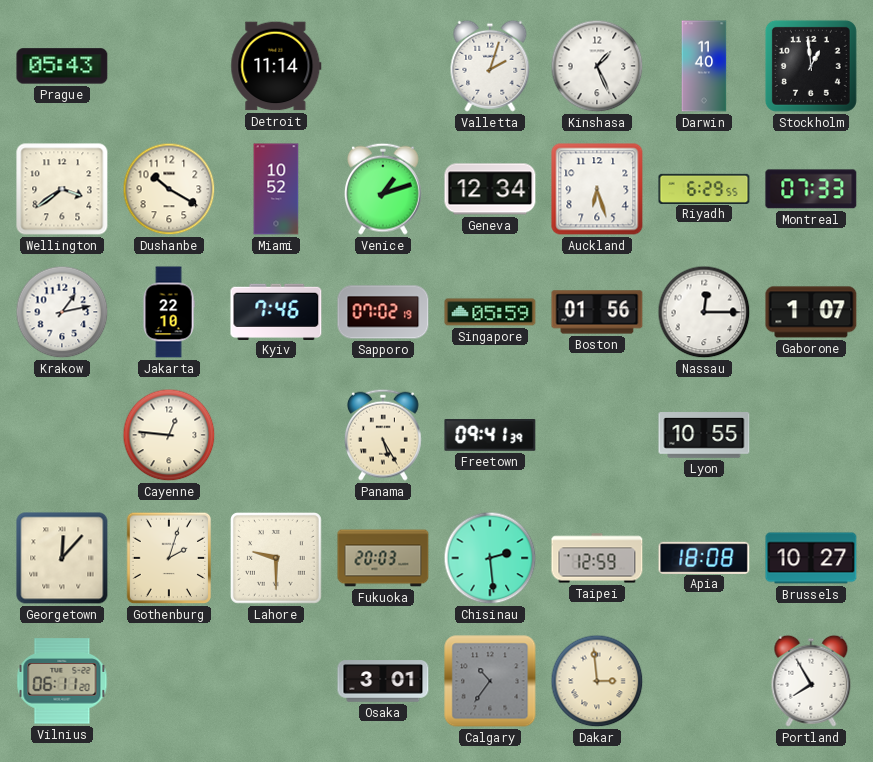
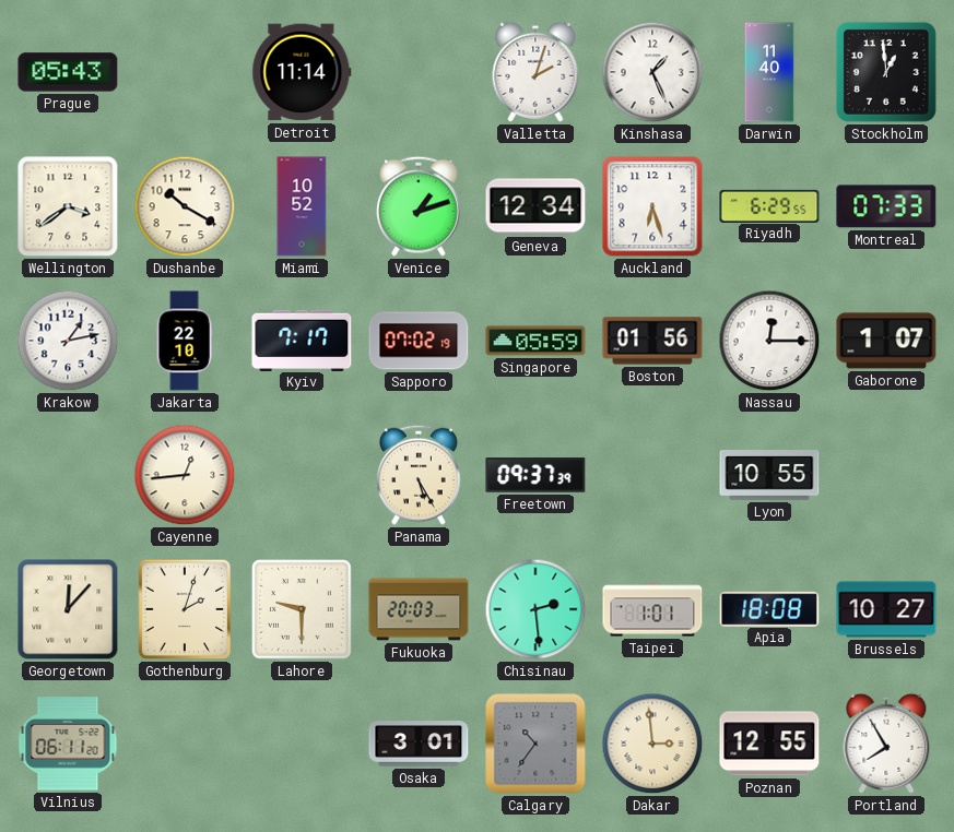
Kyiv: 7:46 -> 7:17 (302, 340)
Cayenne: 12:46 -> 12:44 (185, 475)
Freetown: 09:41 -> 09:37 (535, 476)
Taipei: 12:59 -> 1:01 (652, 609)
Poznan: none -> 12:55 (769, 744)
